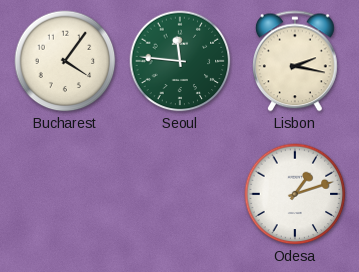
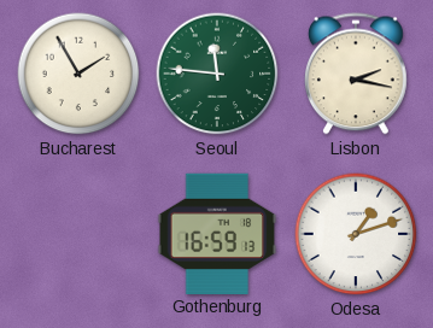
Bucharest: 4:06 -> 1:55 (78, 74)
Gothenburg: none -> 16:59 (217, 233)
